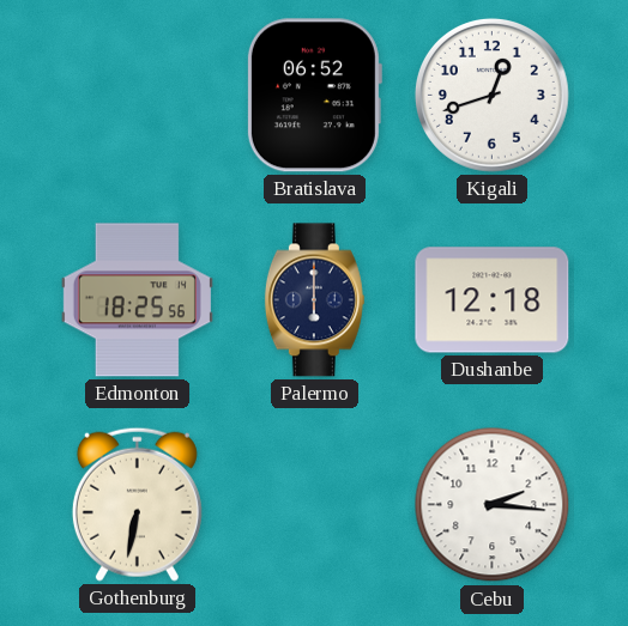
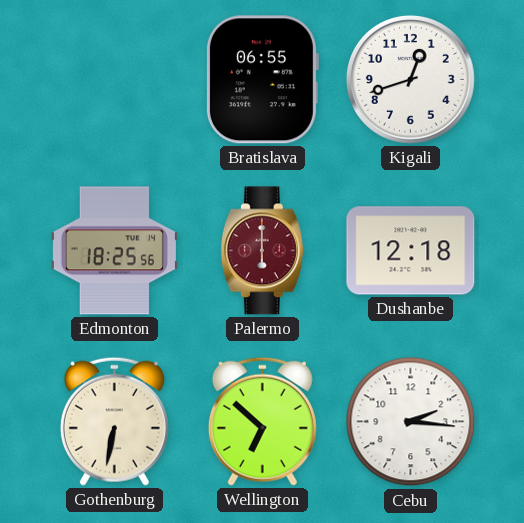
Bratislava: 06:52 -> 06:55 (262, 80)
Palermo dial: navy -> burgundy (262, 251)
Wellington: none -> 6:52 (262, 421)
